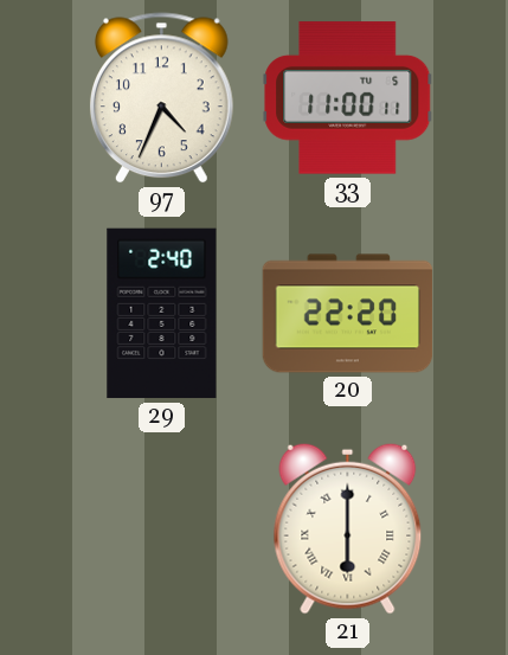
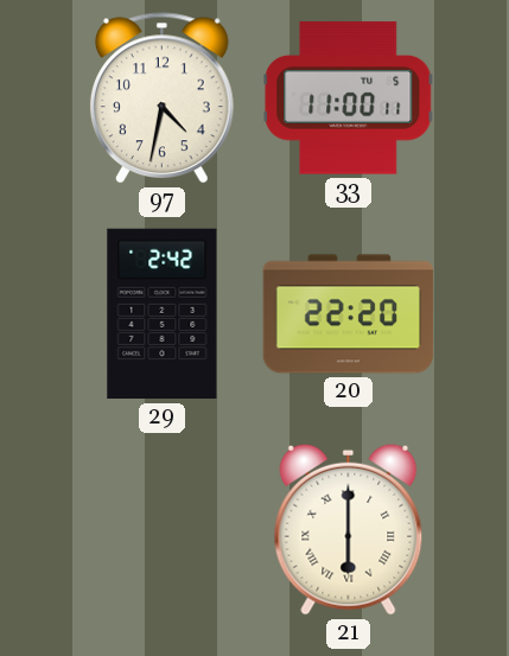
97: 4:34 -> 4:32 (161, 98)
29: 2:40 -> 2:42 (163, 314)
